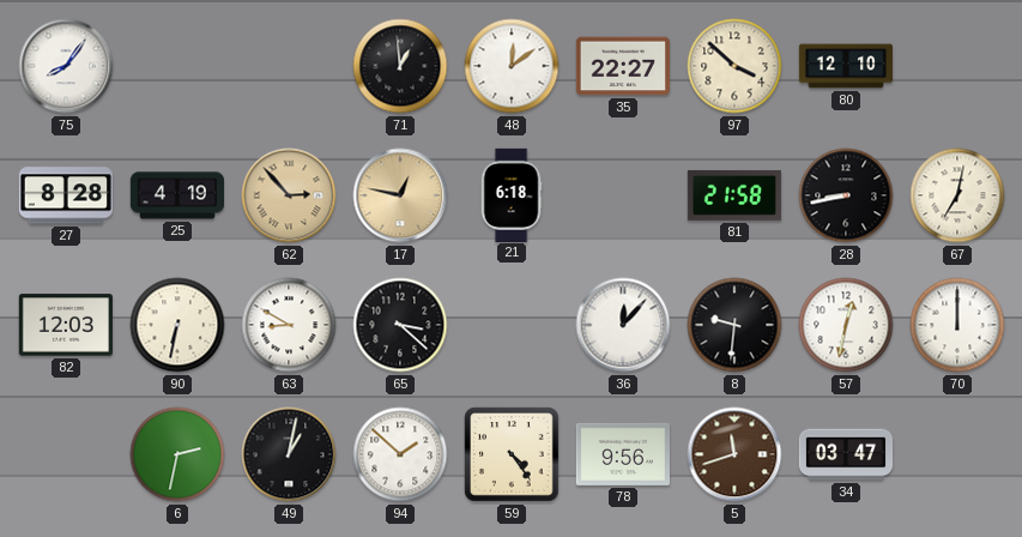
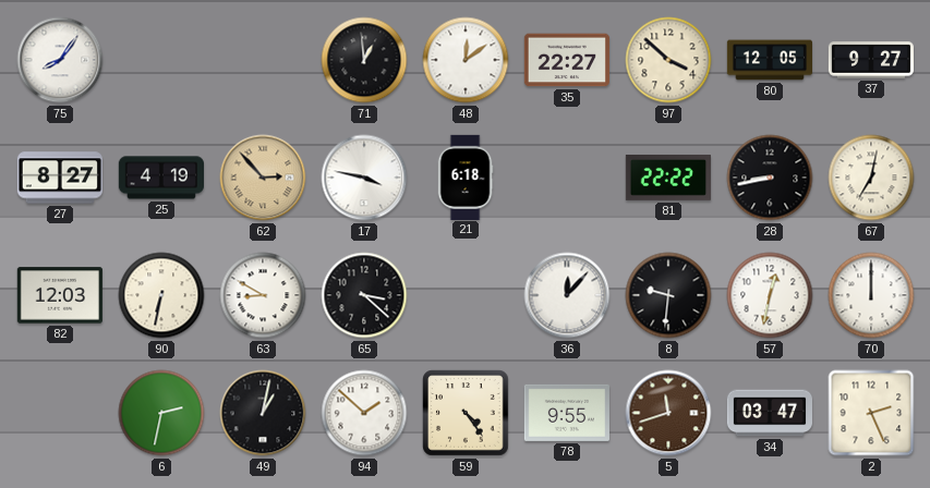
80: 12:10 -> 12:05 (769, 60)
37: none -> 9:27 (870, 60)
27: 8:28 -> 8:27 (59, 178)
17: 12:47 -> 3:47 (364, 178)
17 dial: champagne -> white (364, 178)
81: 21:58 -> 22:22 (668, 178)
78: 9:56 -> 9:55 (567, 413)
2: none -> 2:26 (871, 413)
